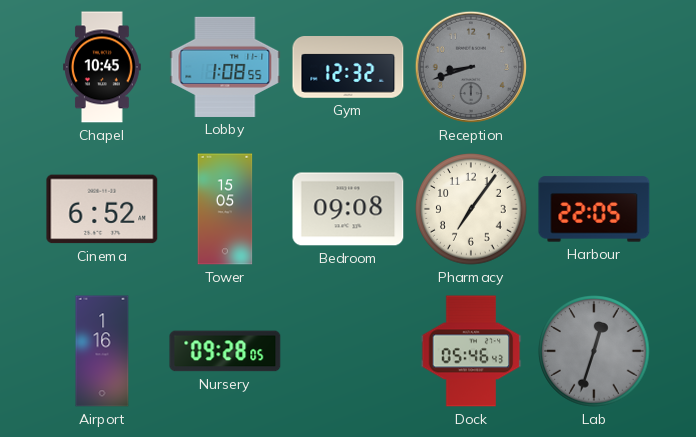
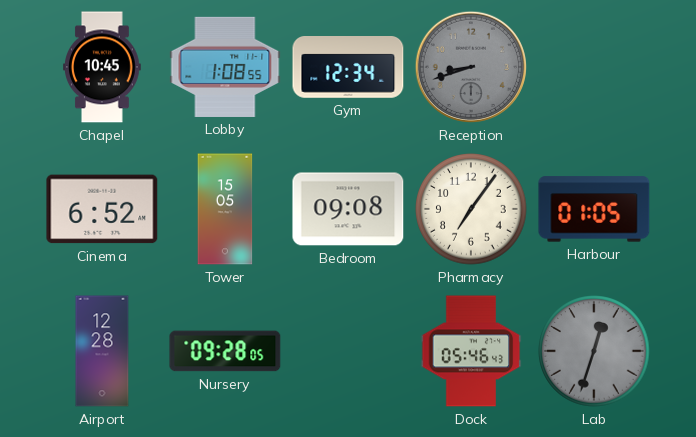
Gym: 12:32 -> 12:34 (348, 68)
Harbour: 22:05 -> 01:05 (594, 209)
Airport: 1:16 -> 12:28 (102, 351)
